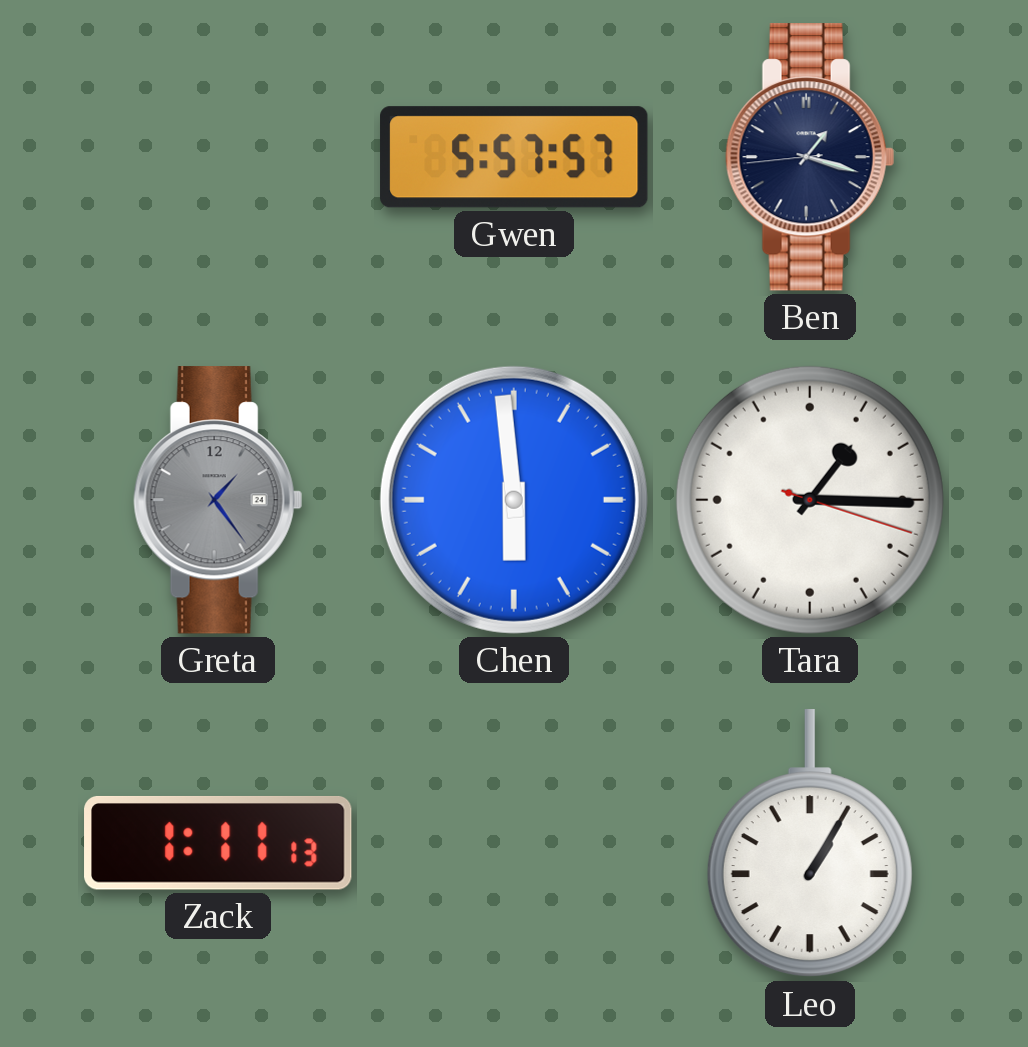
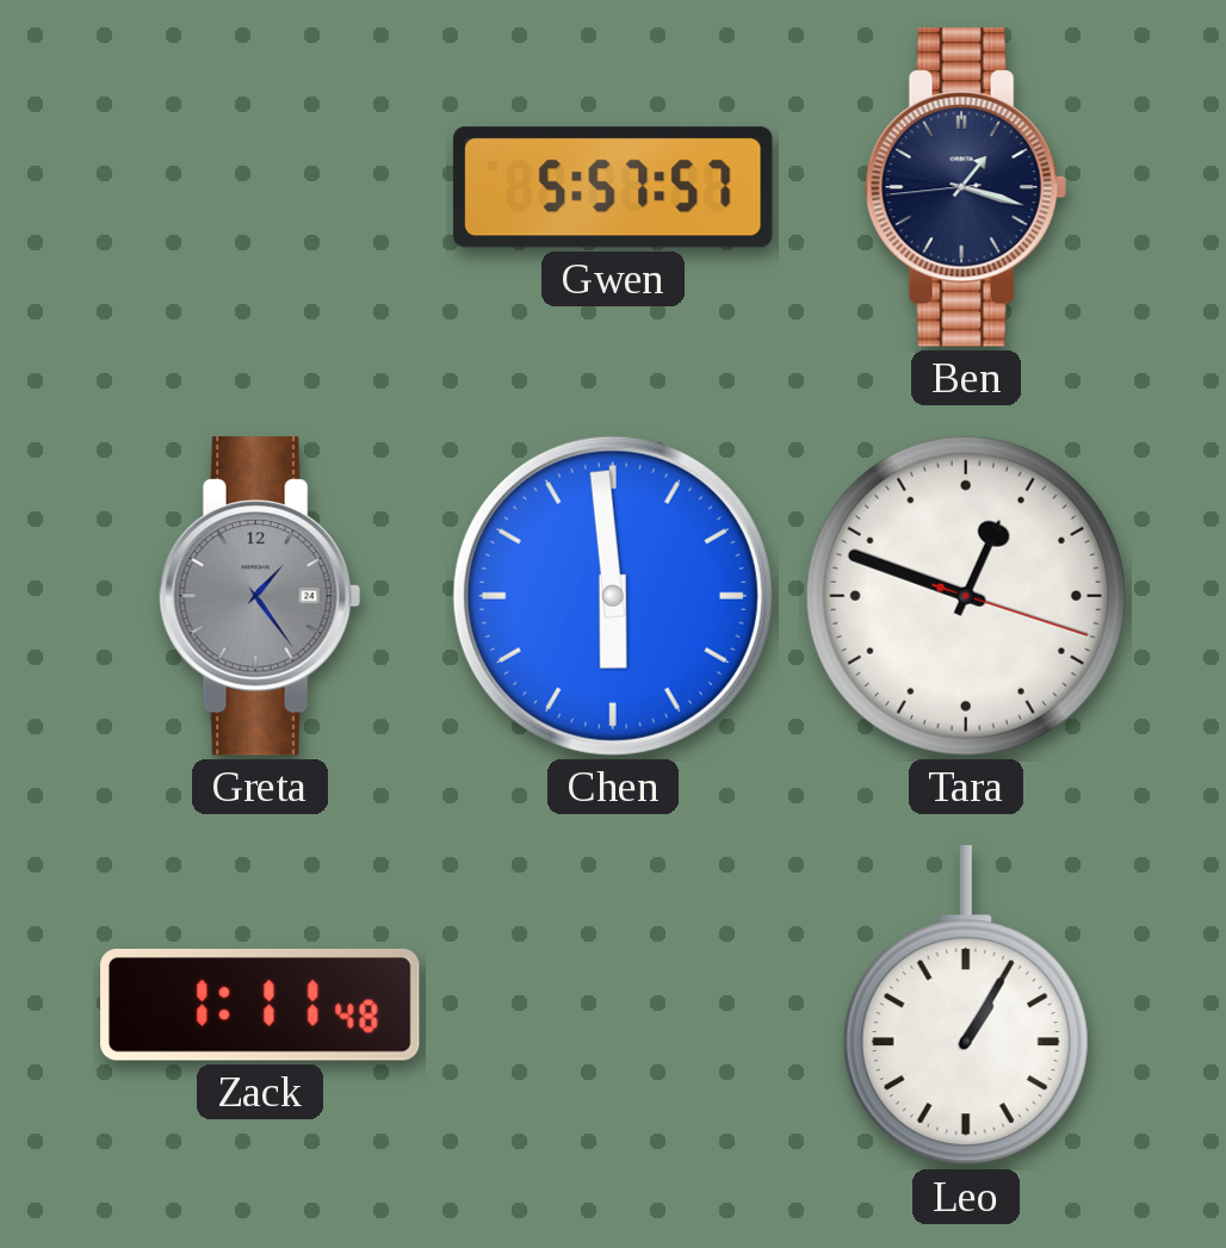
Tara: 1:15 -> 12:48 (966, 596)
Zack: 1:11:13 -> 1:11:48 (260, 1005)
